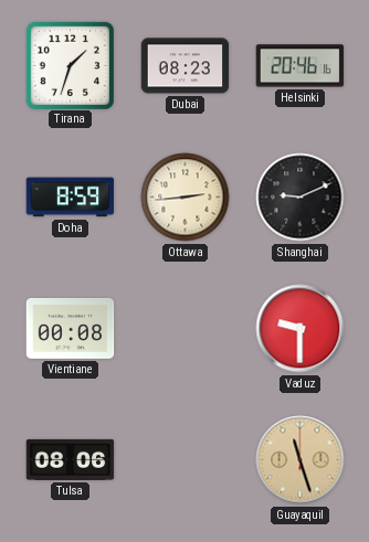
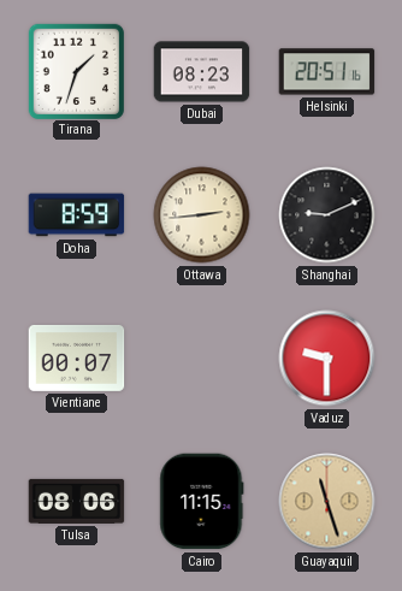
Helsinki: 20:46 -> 20:51 (327, 72)
Vientiane: 00:08 -> 00:07 (77, 357)
Cairo: none -> 11:15 (202, 502)
